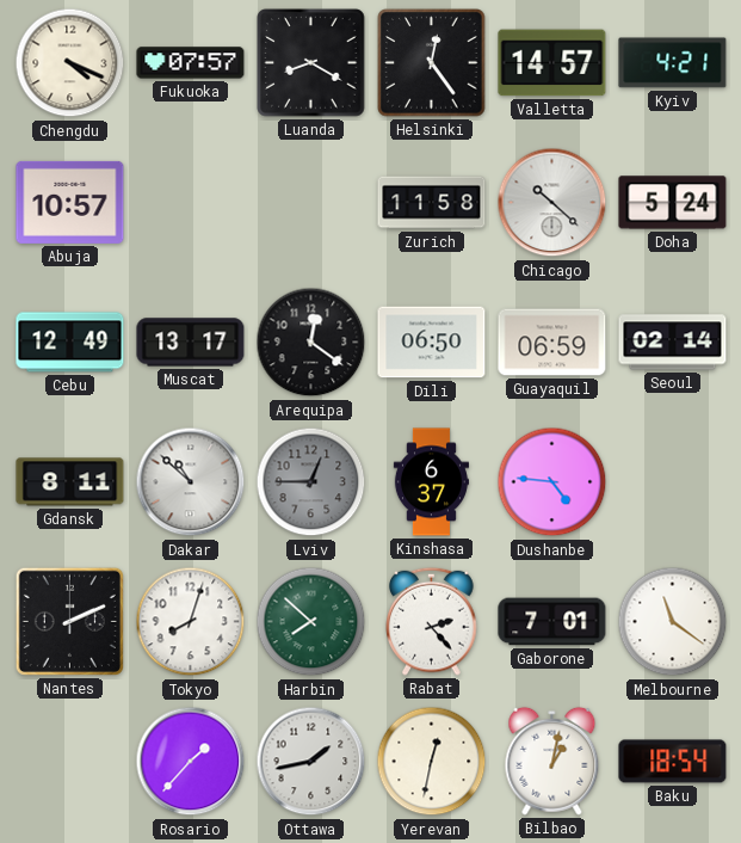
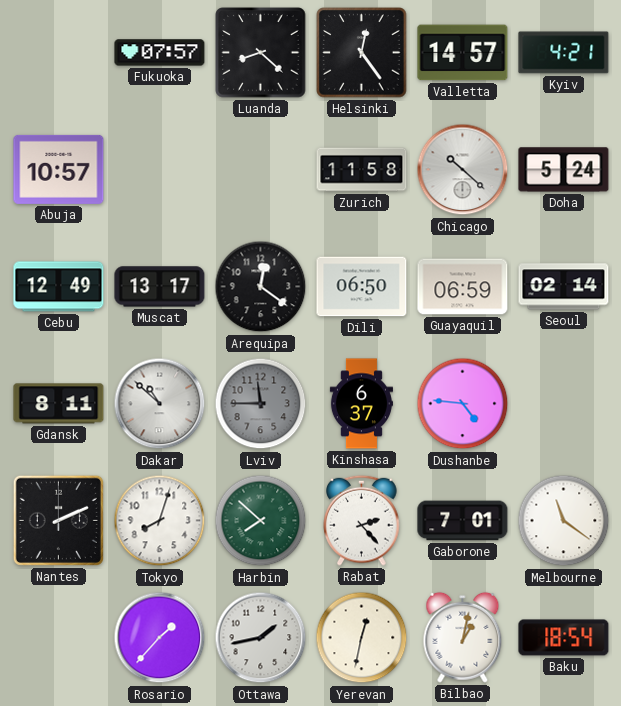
Chengdu: 4:19 -> none (70, 63)
Luanda: 8:20 -> 8:22 (261, 53)
Lviv: 12:45 -> 11:45 (261, 404)
